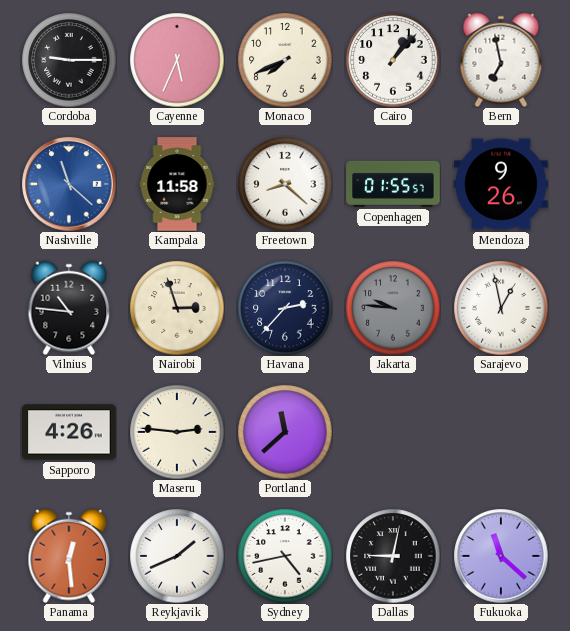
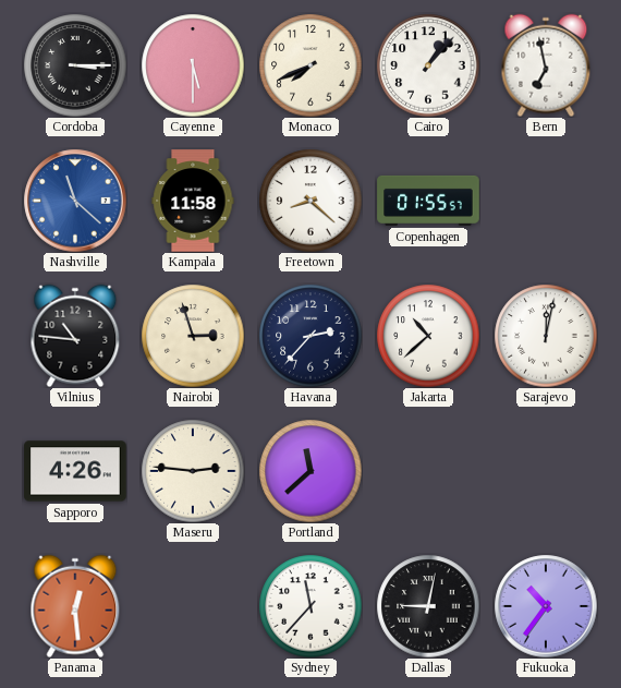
Cordoba: 9:15 -> 3:15 (75, 65)
Cayenne: 5:34 -> 5:30 (193, 65)
Mendoza: 9:26 -> none (501, 184)
Jakarta: 9:46 -> 10:38 (428, 336)
Jakarta dial: grey -> white (428, 336)
Sarajevo: 12:58 -> 12:02 (546, 336)
Reykjavik: 1:41 -> none (177, 556)
Sydney: 4:43 -> 11:37 (310, 606)
Fukuoka: 11:22 -> 10:36 (546, 606)
